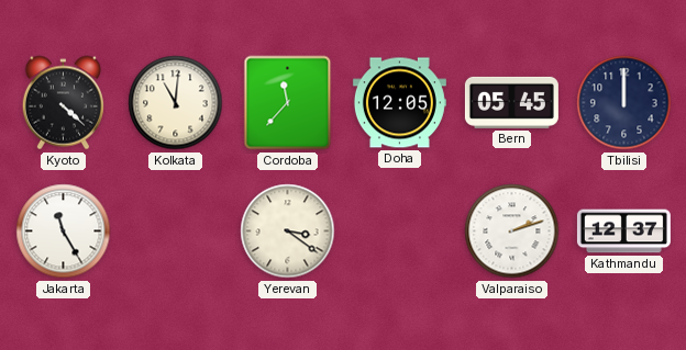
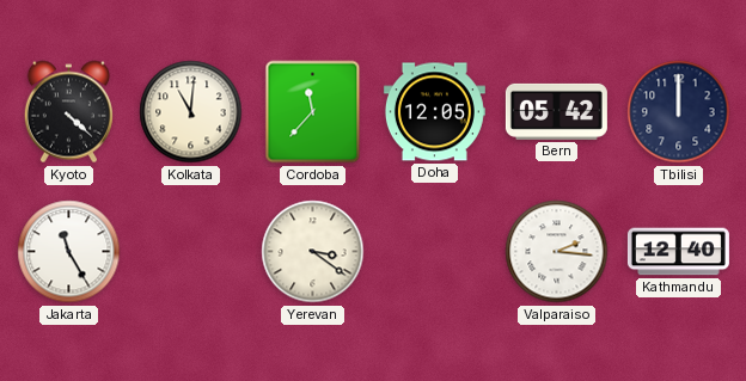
Bern: 05:45 -> 05:42 (556, 111)
Valparaiso: 2:12 -> 2:16 (557, 252)
Kathmandu: 12:37 -> 12:40 (678, 252)
